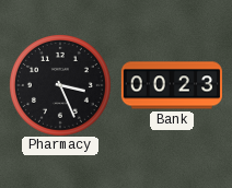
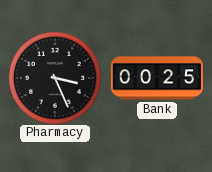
Bank: 00:23 -> 00:25 (157, 78)
